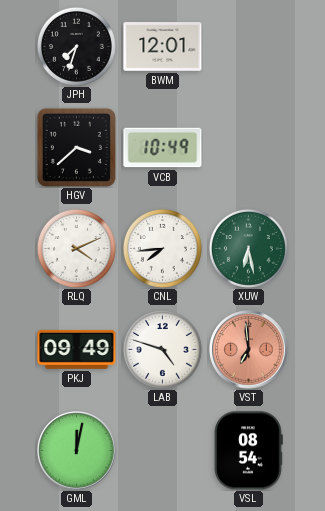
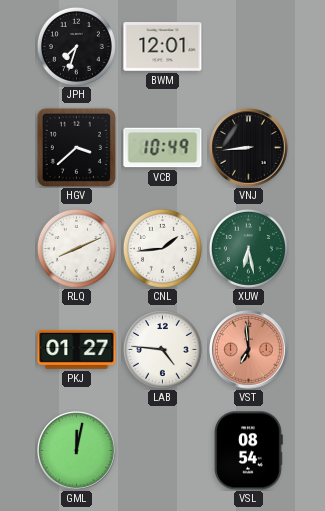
VNJ: none -> 8:44 (249, 148)
RLQ: 4:11 -> 8:11 (76, 248)
CNL: 7:44 -> 1:44 (162, 248)
PKJ: 09:49 -> 01:27 (77, 349)
LAB: 4:48 -> 4:46 (162, 349)
